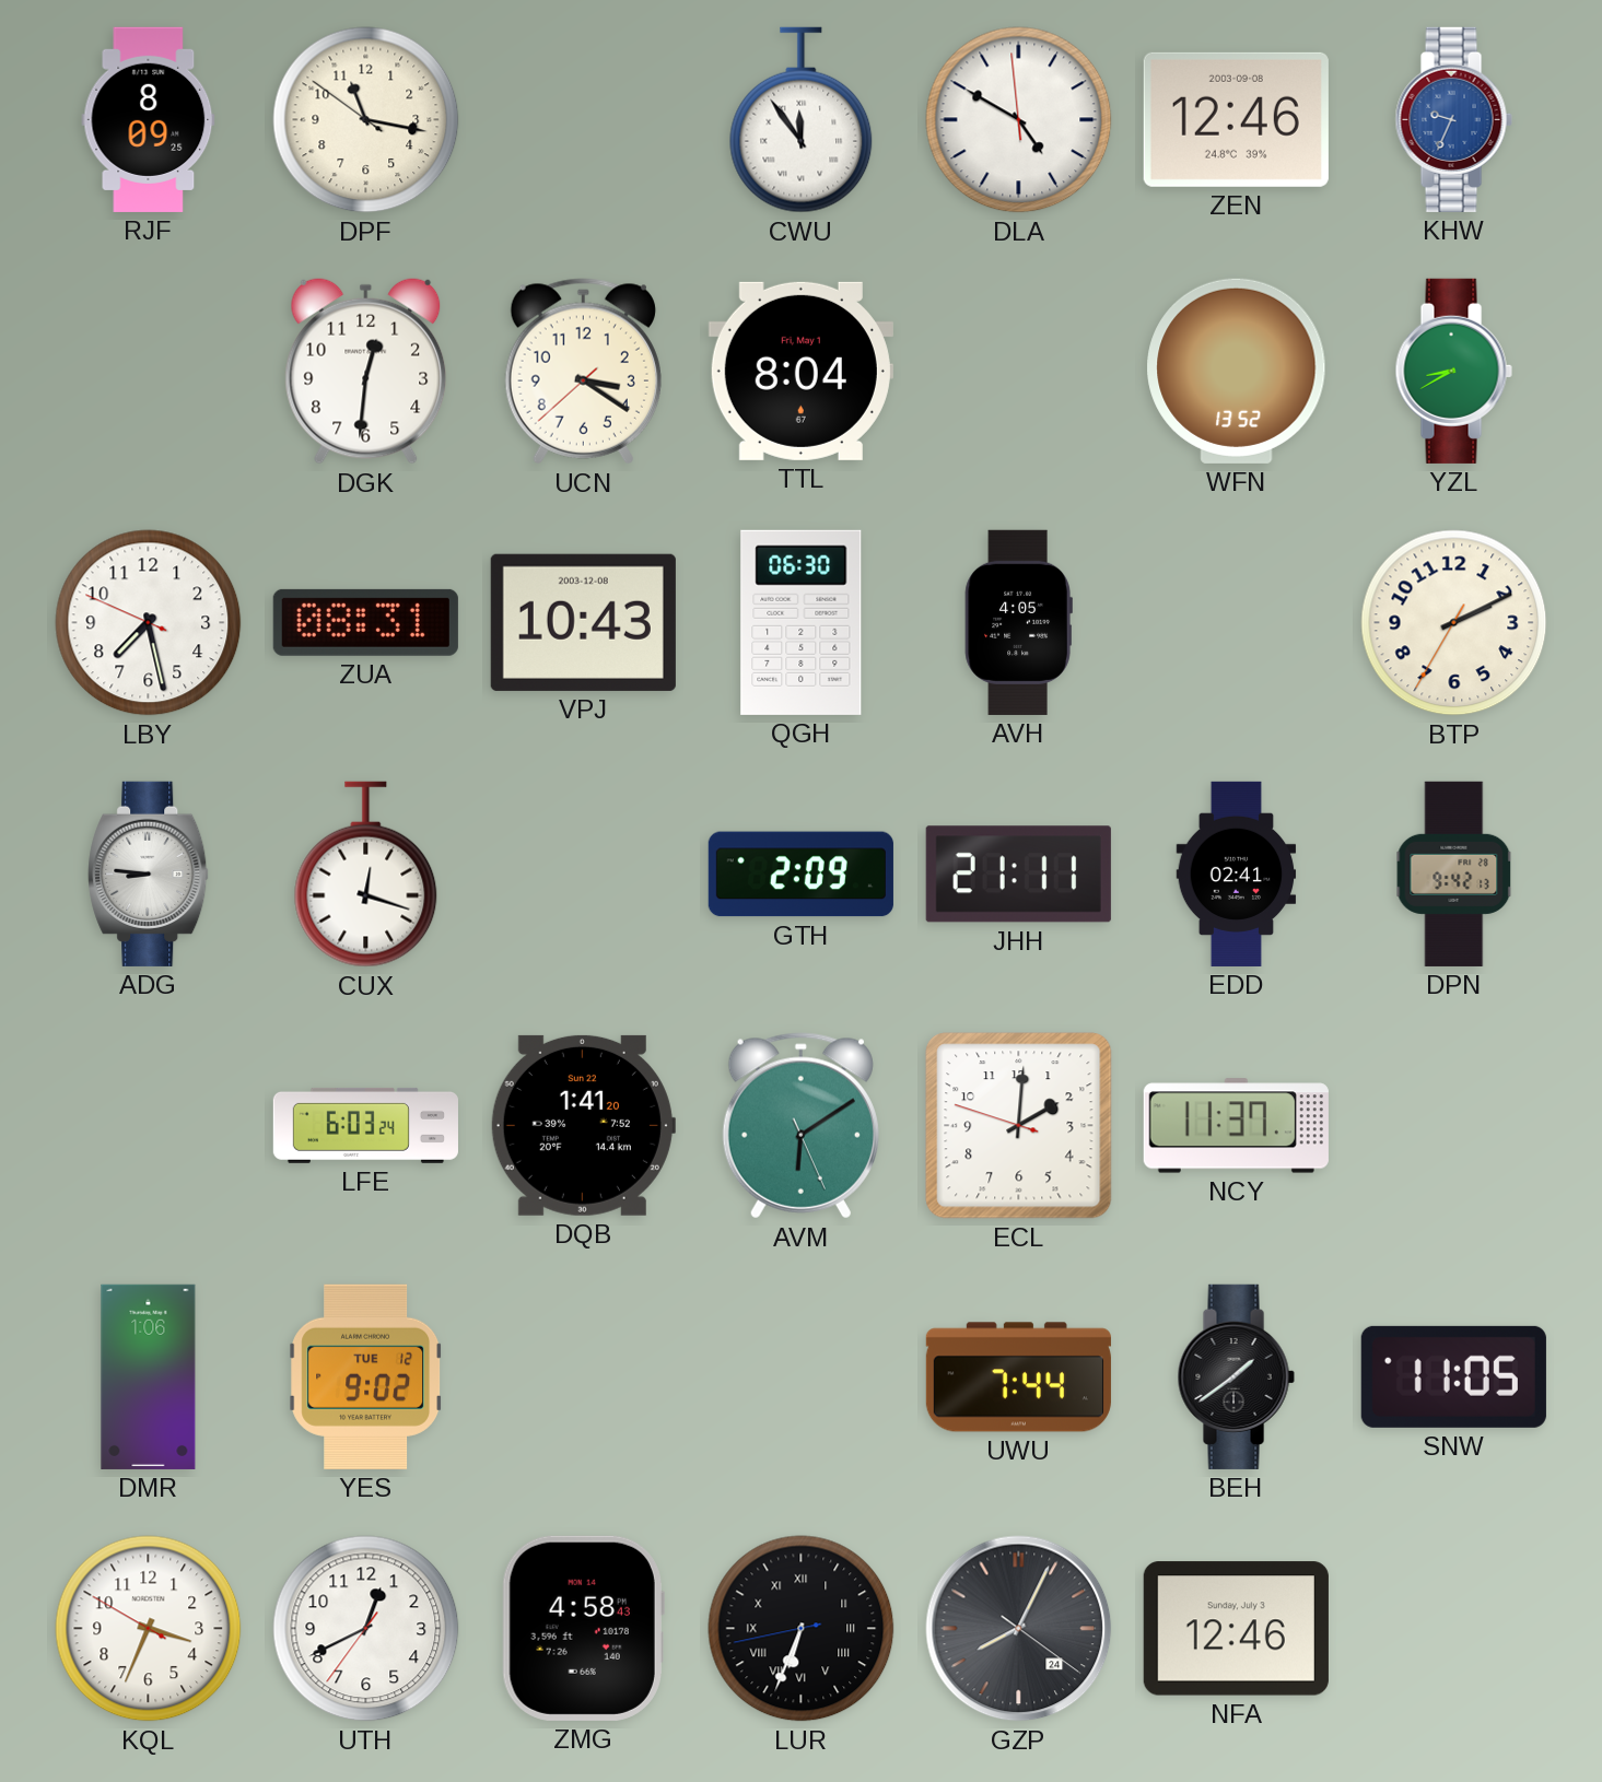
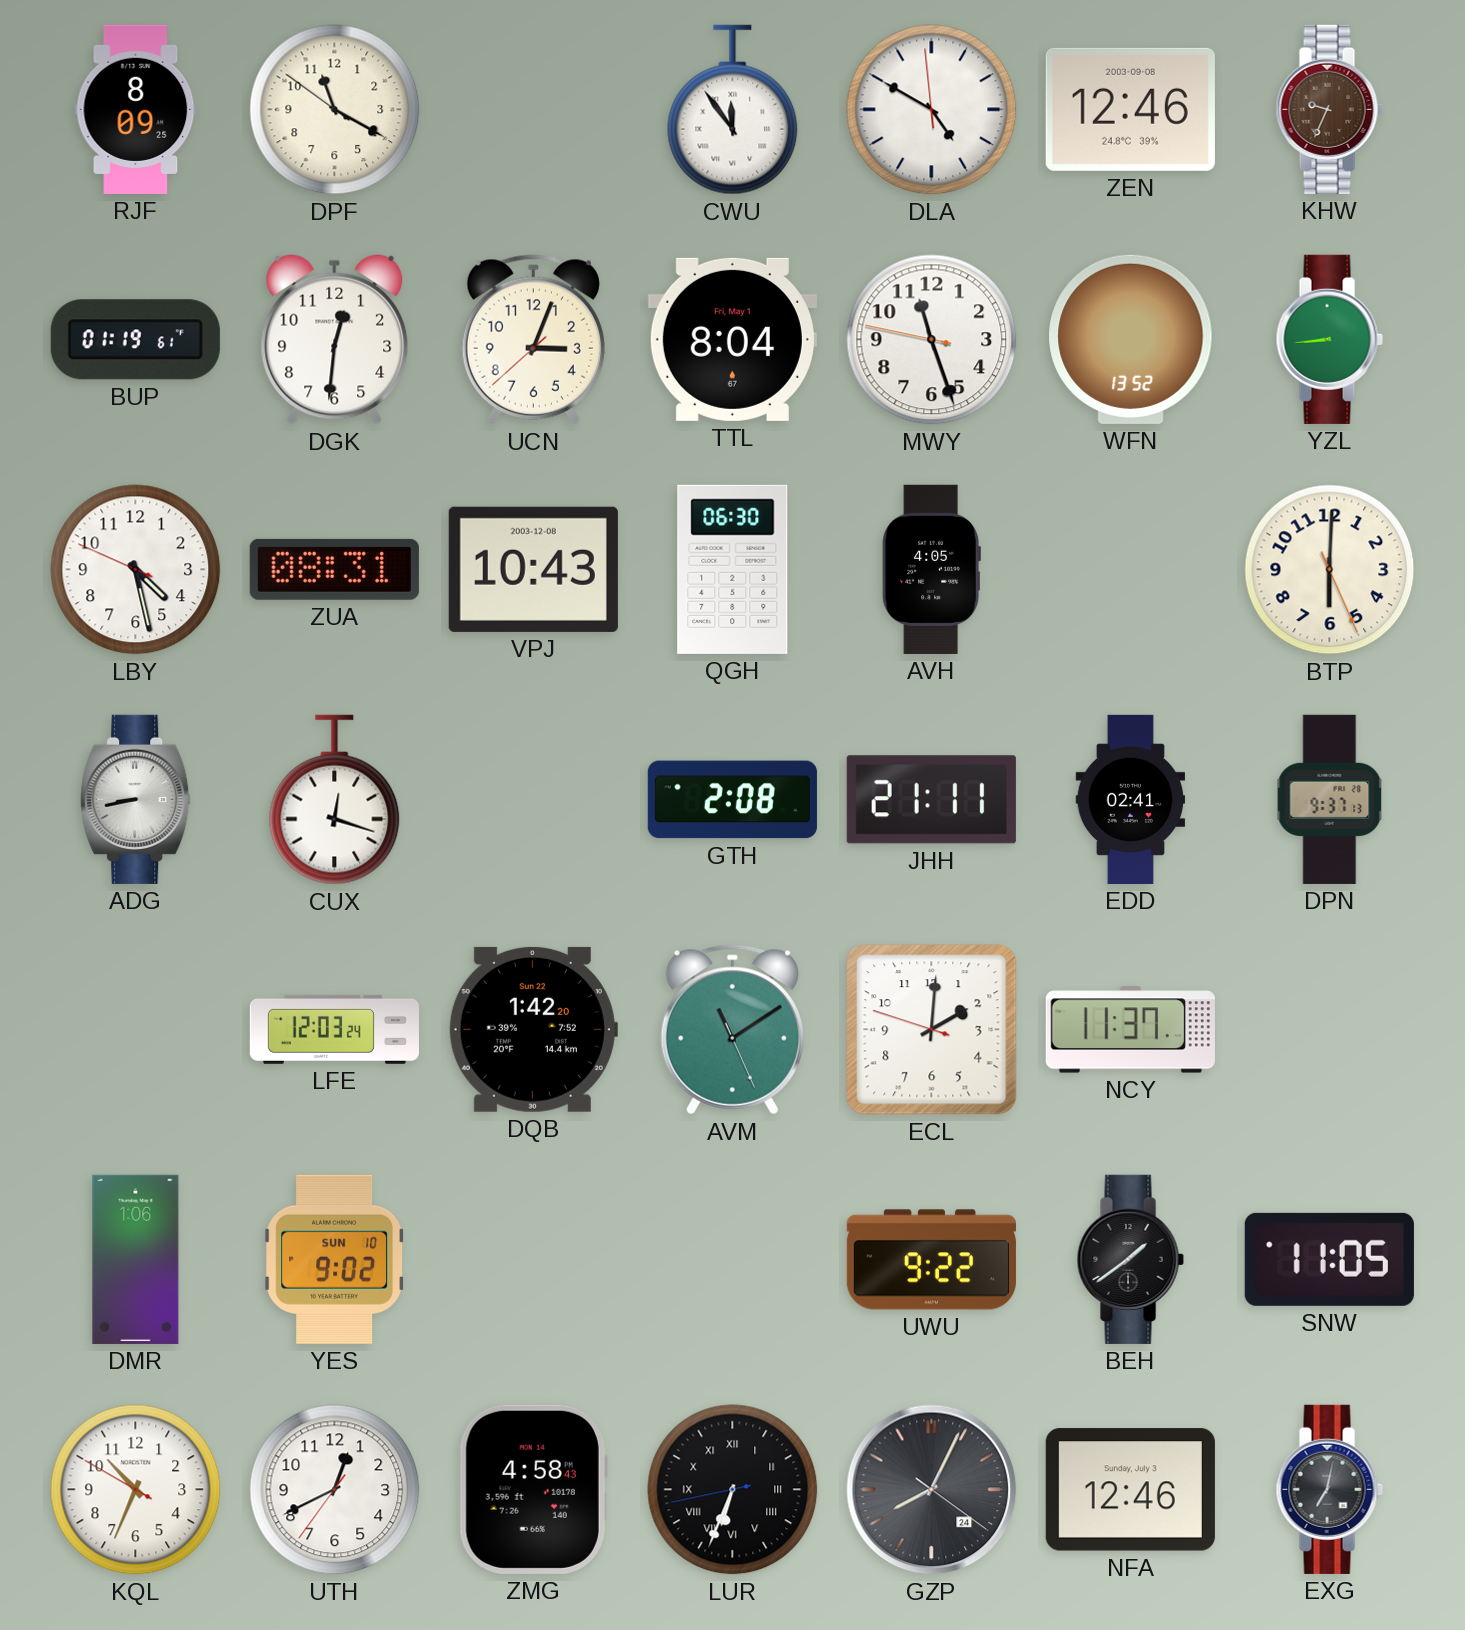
DPF: 11:16 -> 11:19 (335, 110)
KHW dial: blue -> brown (1329, 109)
BUP: none -> 01:19 (135, 340)
UCN: 3:20 -> 3:03 (533, 340)
MWY: none -> 11:26 (932, 340)
YZL: 8:40 -> 8:44 (1329, 339)
LBY: 7:27 -> 4:27 (136, 570)
BTP: 2:10 -> 6:00 (1330, 570)
ADG: 8:46 -> 8:43 (136, 799)
GTH: 2:09 -> 2:08 (732, 800)
DPN: 9:42 -> 9:37 (1330, 799)
LFE: 6:03 -> 12:03 (334, 1029)
DQB: 1:41 -> 1:42 (533, 1029)
AVM: 6:09 -> 11:09 (732, 1030)
YES date: TUE 12 -> SUN 10 (335, 1259)
UWU: 7:44 -> 9:22 (931, 1260)
KQL: 3:33 -> 10:33 (136, 1490)
EXG: none -> 7:02 (1329, 1489)
